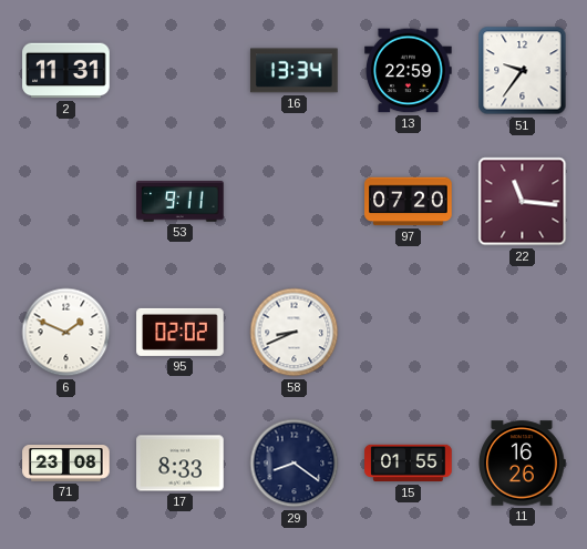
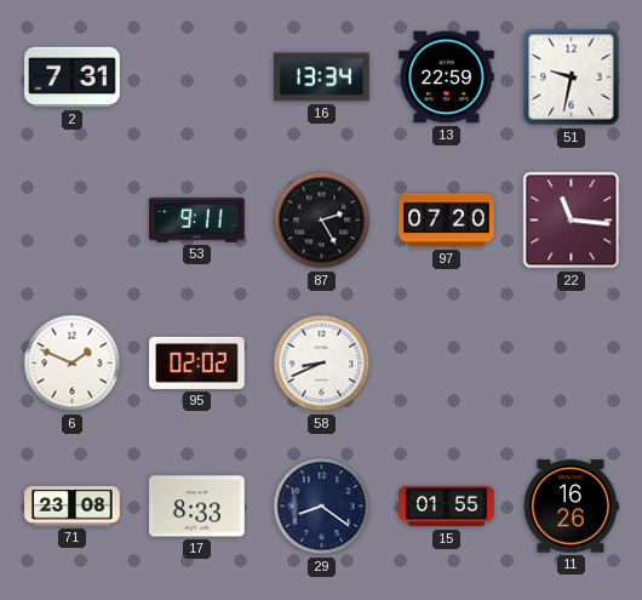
2: 11:31 -> 7:31 (73, 78)
51: 9:36 -> 9:32 (572, 78)
87: none -> 2:25 (322, 221)
